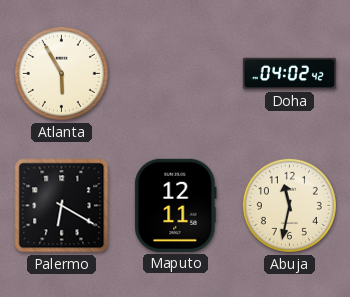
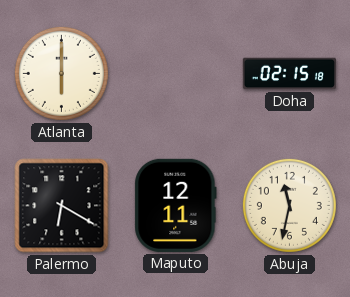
Atlanta: 5:55 -> 6:00 (61, 73)
Doha: 04:02 -> 02:15 (289, 74)
